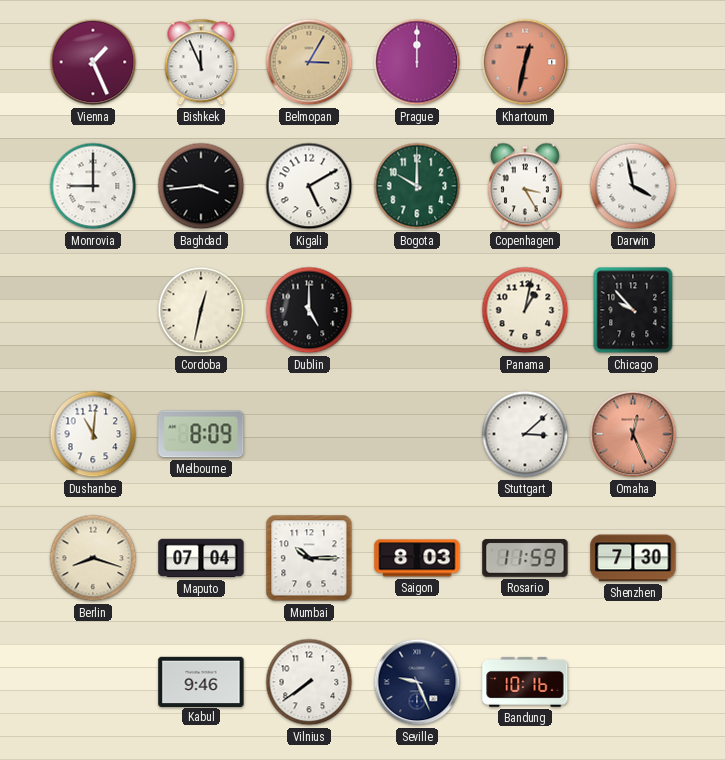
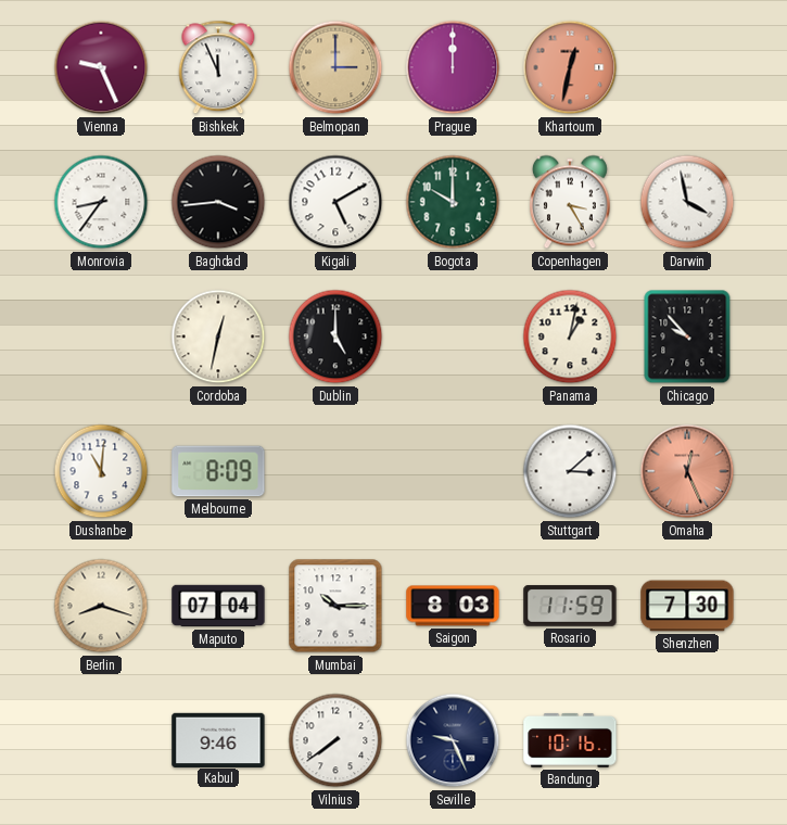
Vienna: 1:26 -> 9:26 (101, 67)
Belmopan: 3:05 -> 3:00 (335, 67)
Monrovia: 9:00 -> 8:36 (101, 202)
